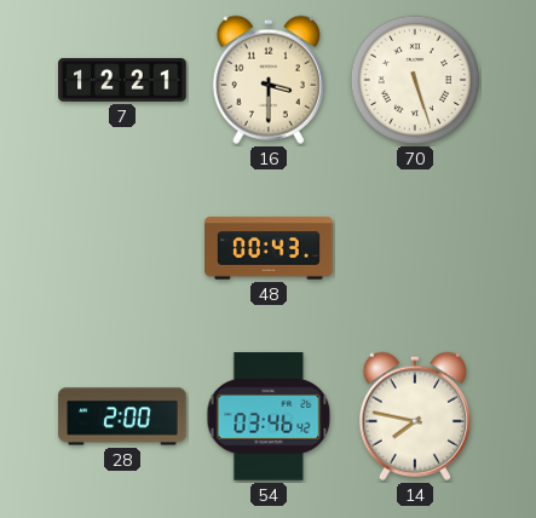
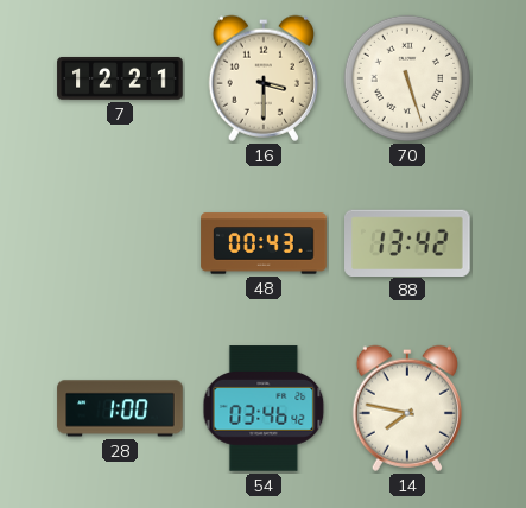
88: none -> 13:42 (408, 242)
28: 2:00 -> 1:00 (120, 408)
